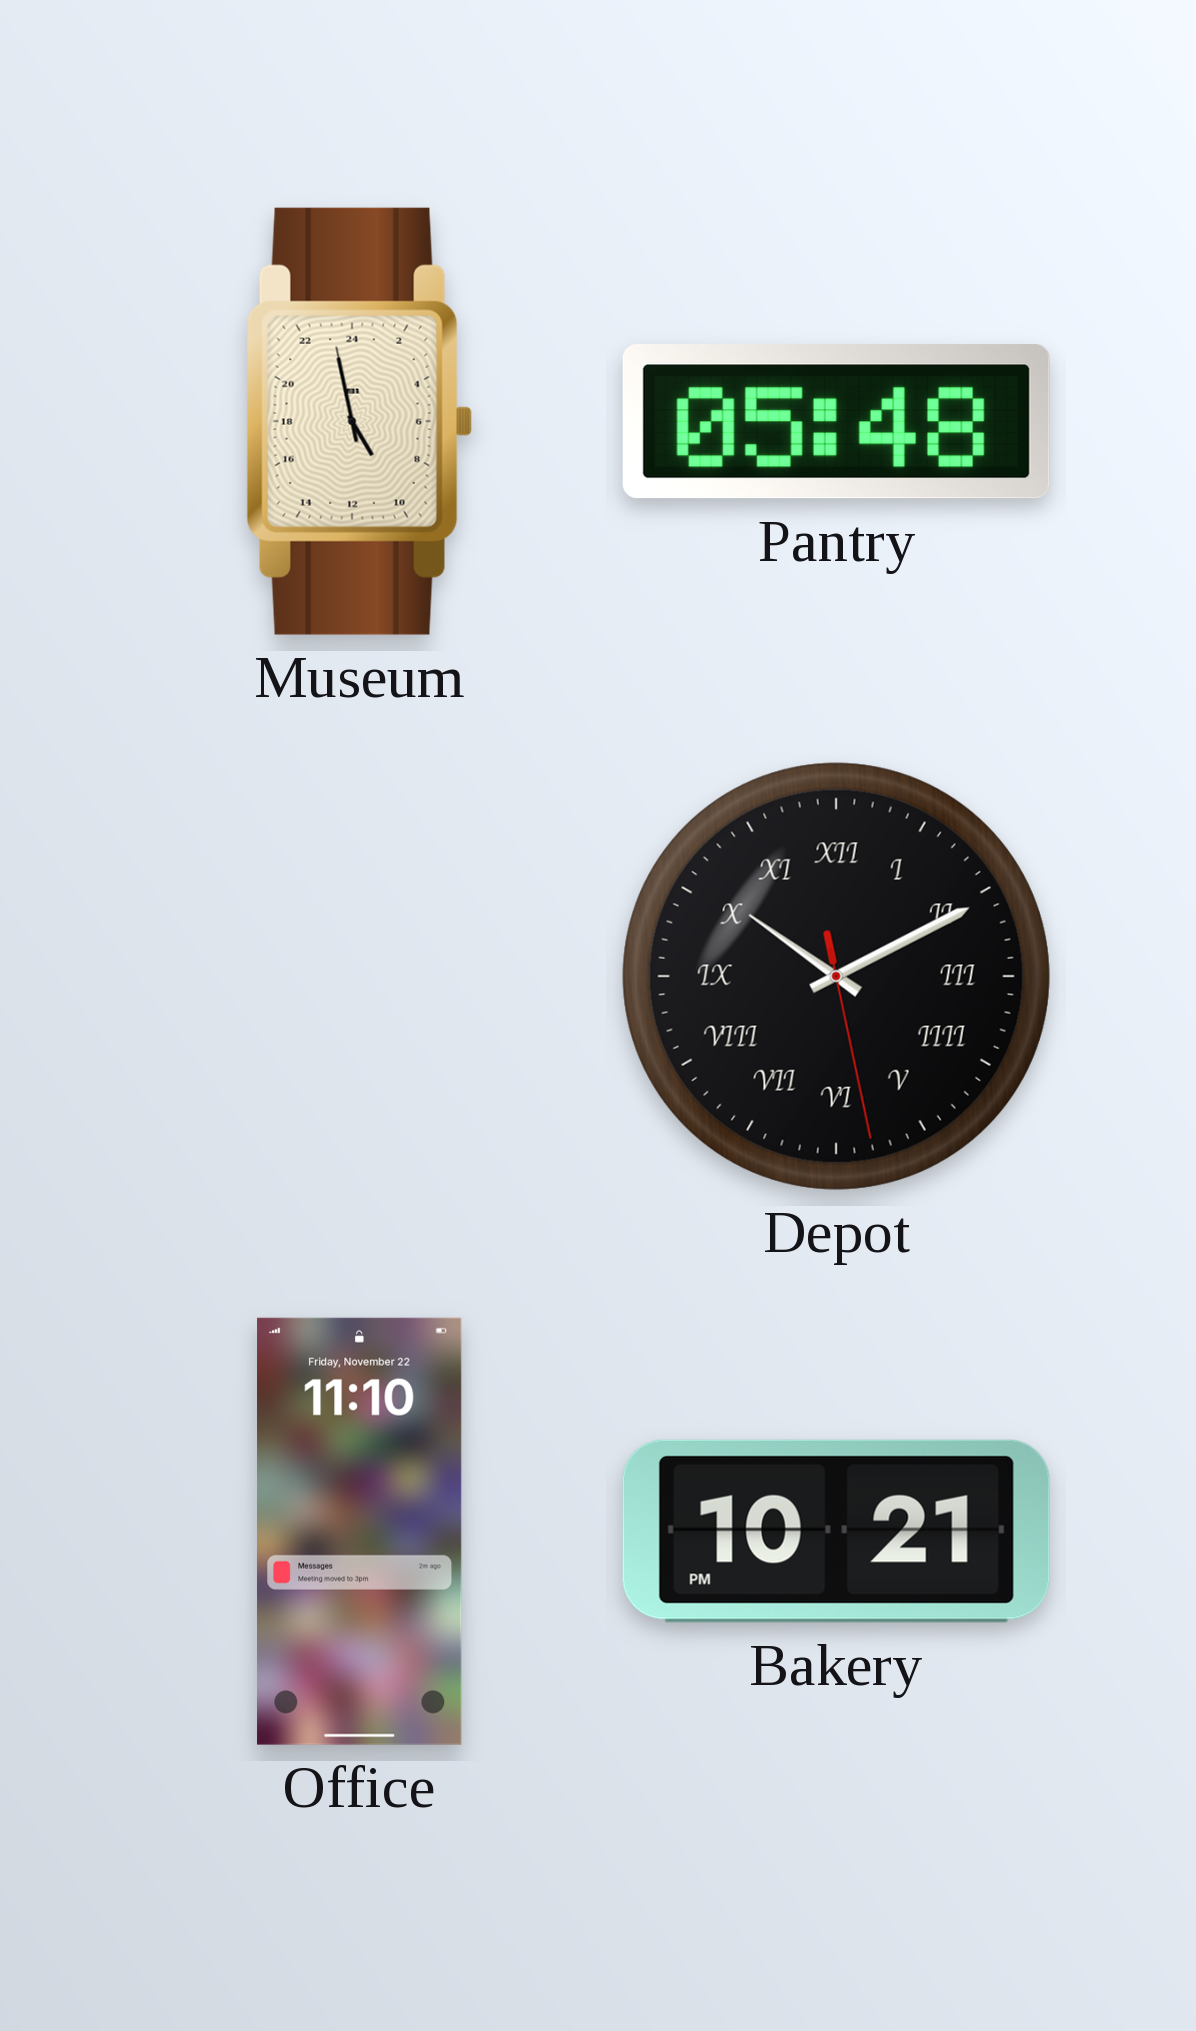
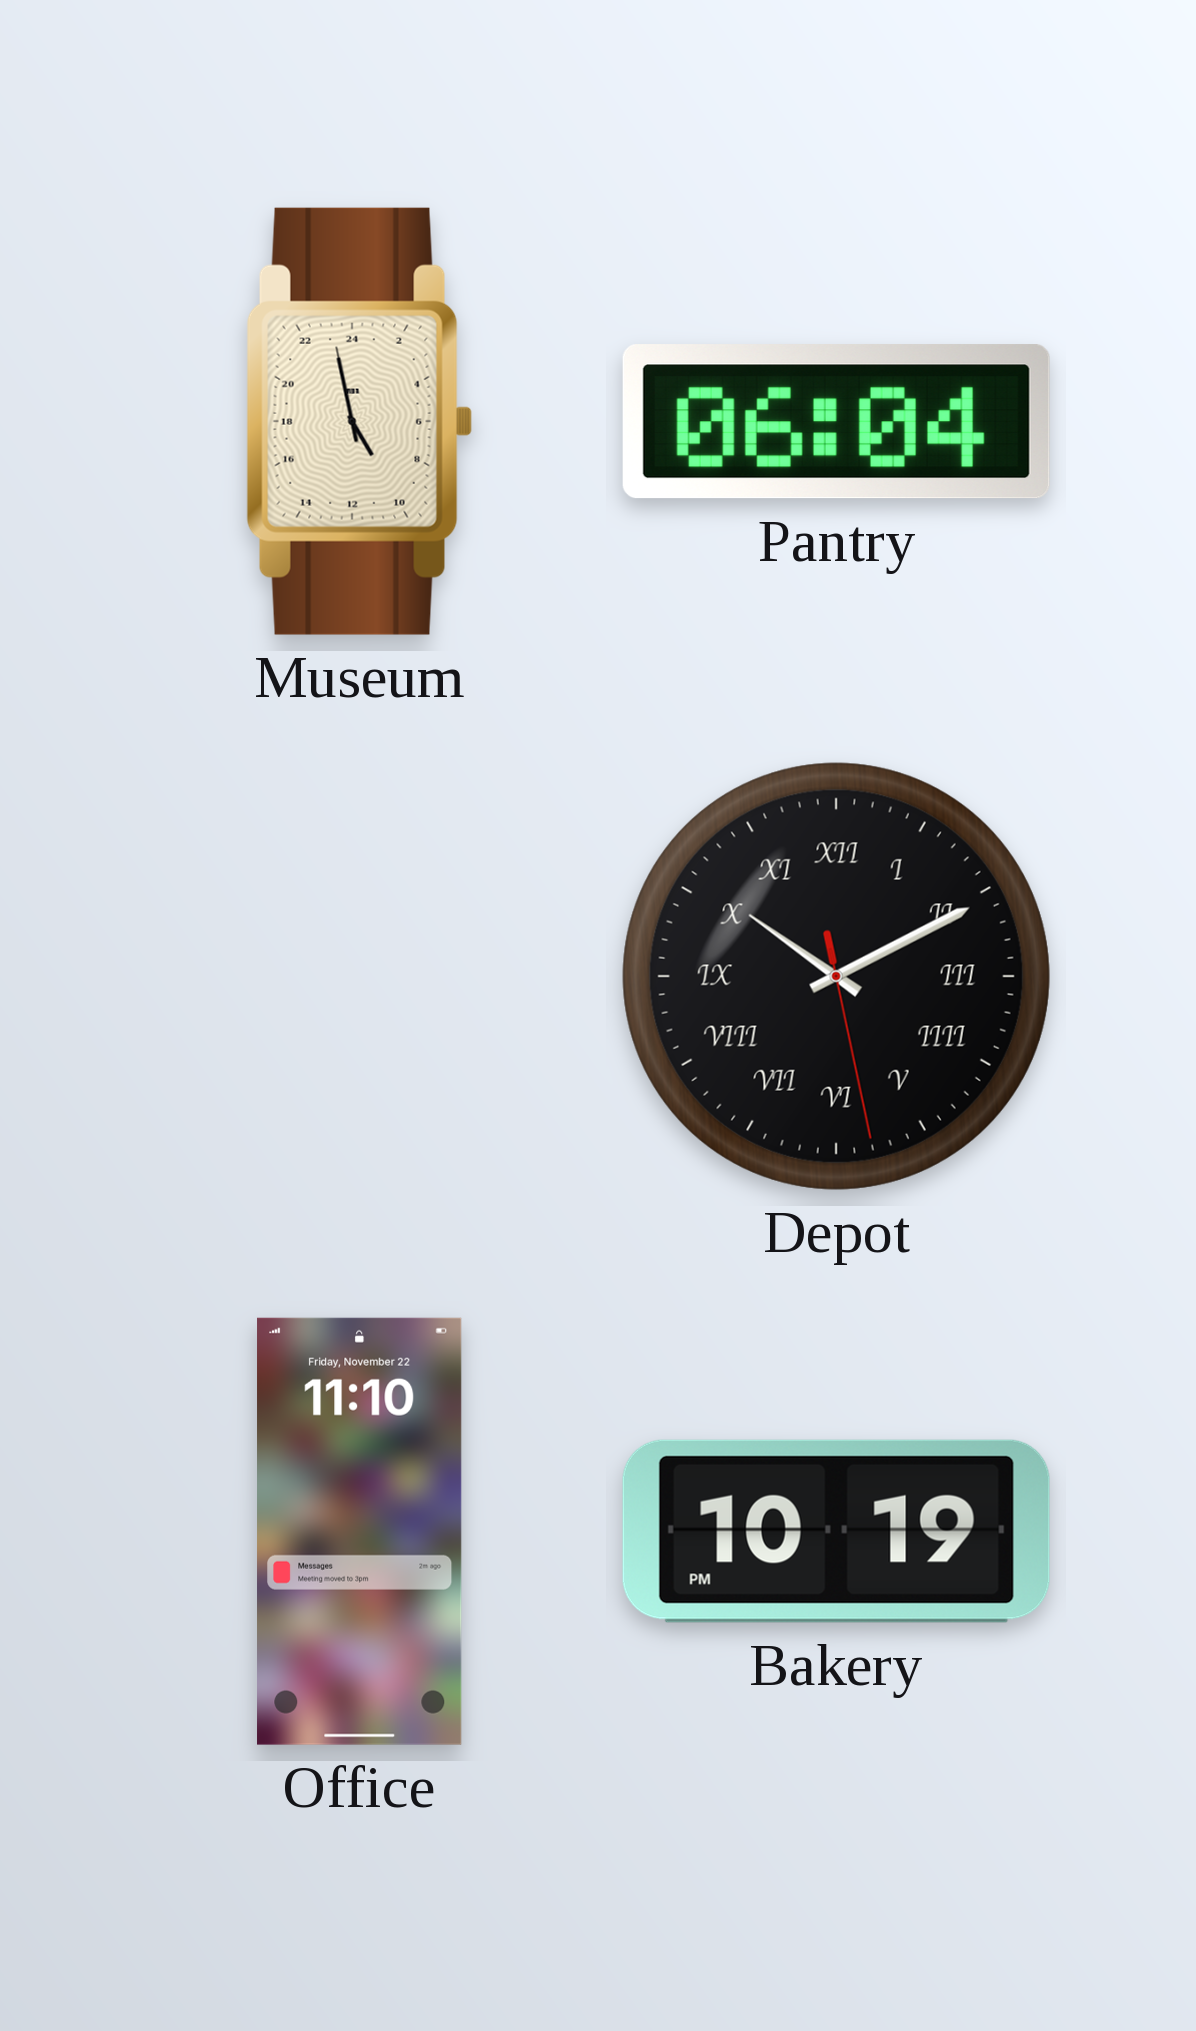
Pantry: 05:48 -> 06:04 (836, 422)
Bakery: 10:21 -> 10:19 (836, 1531)
